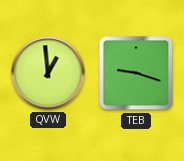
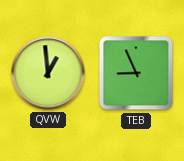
TEB: 9:18 -> 8:56 (136, 73)
